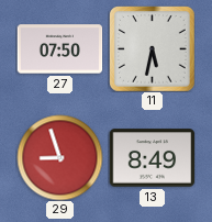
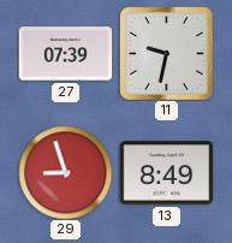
27: 07:50 -> 07:39 (65, 54)
11: 5:32 -> 9:32 (167, 54)
